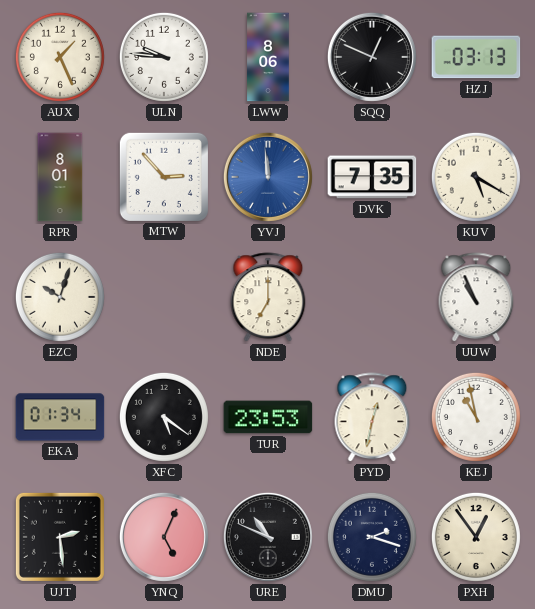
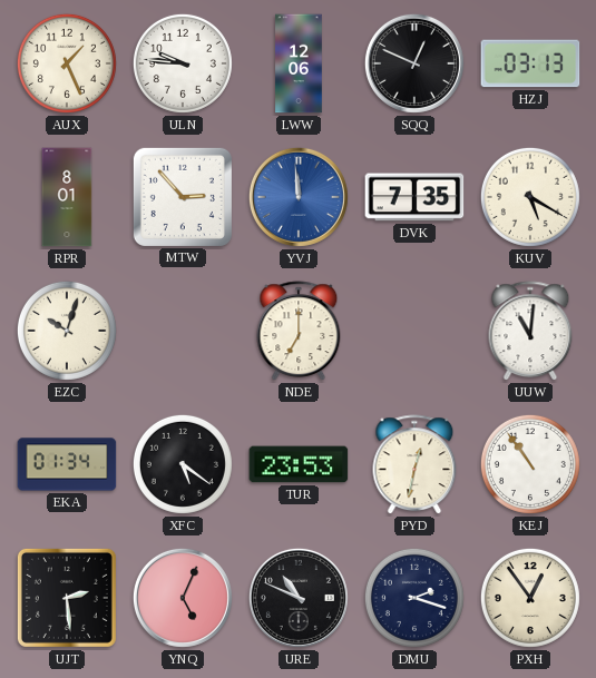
LWW: 8:06 -> 12:06 (299, 63)
UUW: 10:56 -> 11:01 (530, 332)
KEJ: 10:58 -> 10:54 (530, 464)
